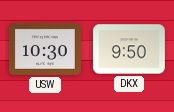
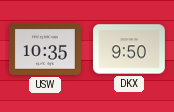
USW: 10:30 -> 10:35 (45, 49)
